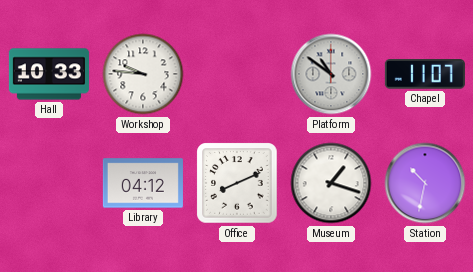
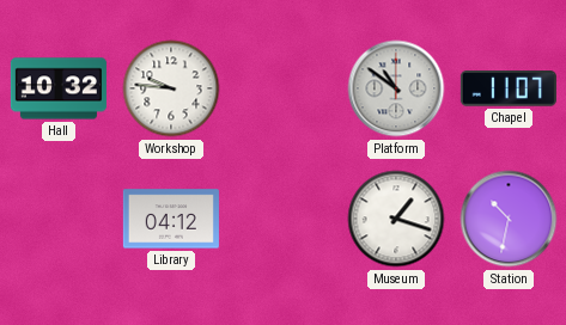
Hall: 10:33 -> 10:32 (59, 88)
Office: 8:11 -> none (237, 183)
